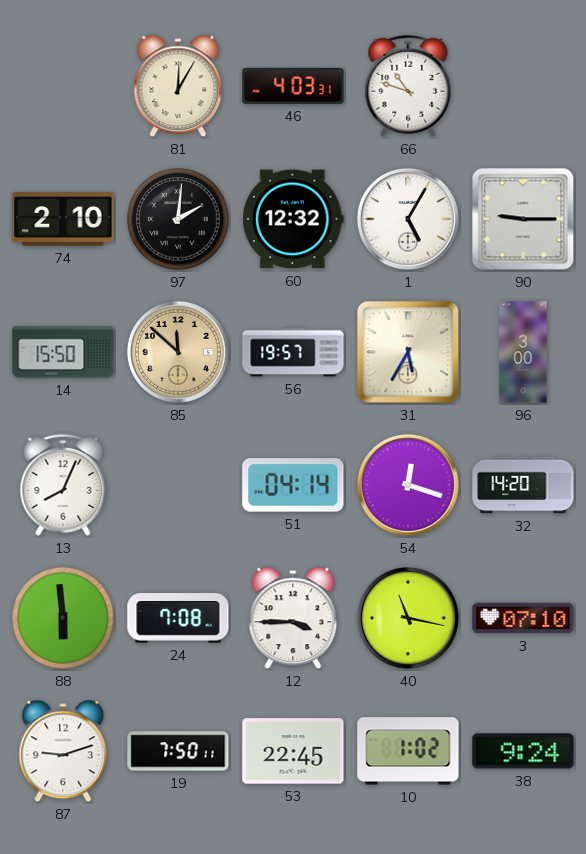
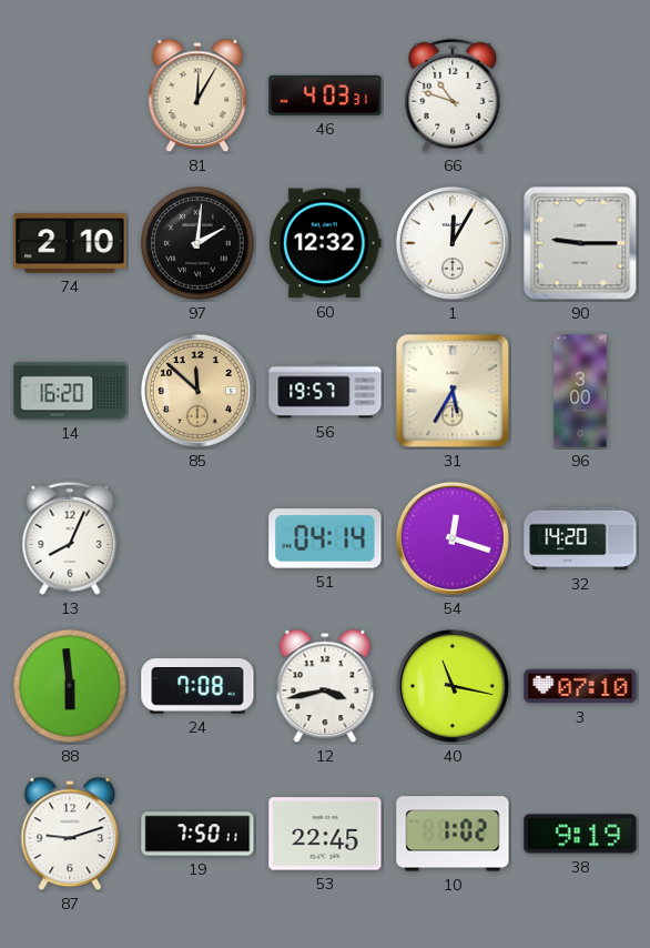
1: 5:05 -> 12:05 (453, 243)
14: 15:50 -> 16:20 (70, 391)
12: 3:45 -> 3:43 (325, 686)
38: 9:24 -> 9:19 (580, 834)
